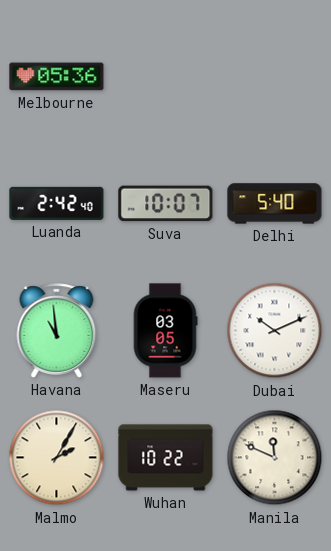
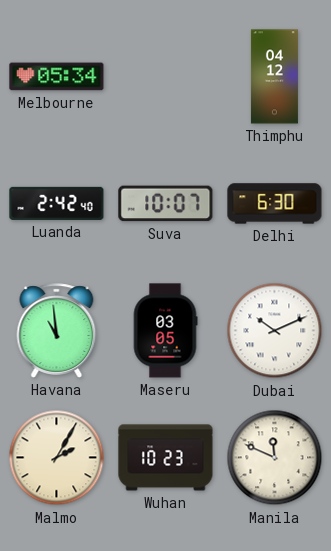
Melbourne: 05:36 -> 05:34 (57, 77)
Thimphu: none -> 04:12 (274, 77)
Delhi: 5:40 -> 6:30 (275, 204)
Wuhan: 10:22 -> 10:23 (166, 458)
